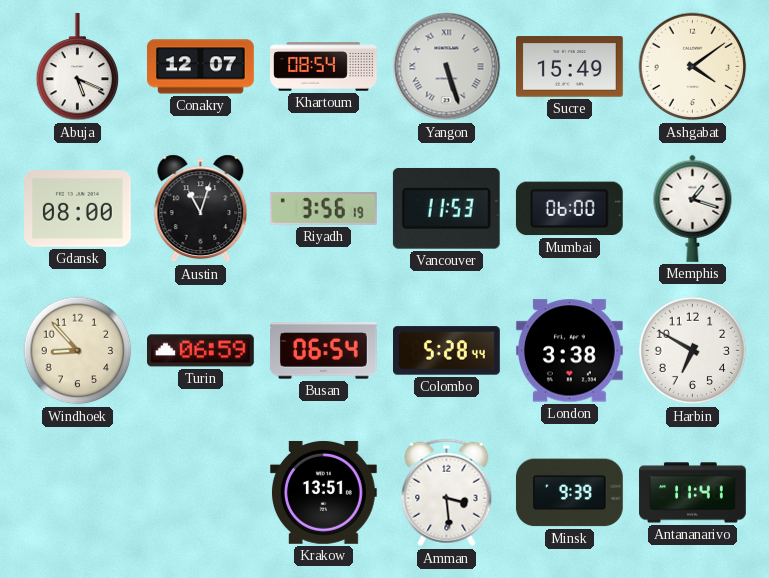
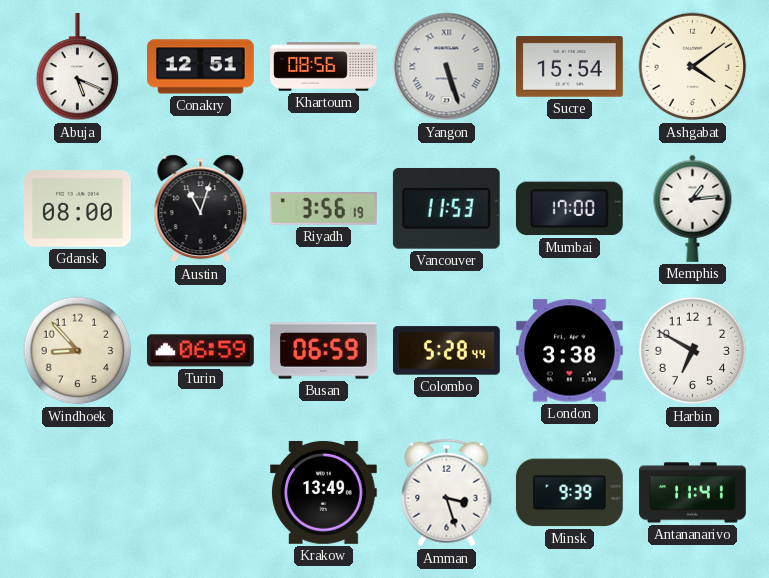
Conakry: 12:07 -> 12:51 (201, 67)
Khartoum: 08:54 -> 08:56 (324, 67)
Sucre: 15:49 -> 15:54 (570, 67)
Mumbai: 06:00 -> 17:00 (569, 209)
Memphis: 1:18 -> 1:14 (693, 208)
Busan: 06:54 -> 06:59 (324, 351)
Krakow: 13:51 -> 13:49 (324, 492)
Amman: 3:29 -> 3:27 (447, 493)
